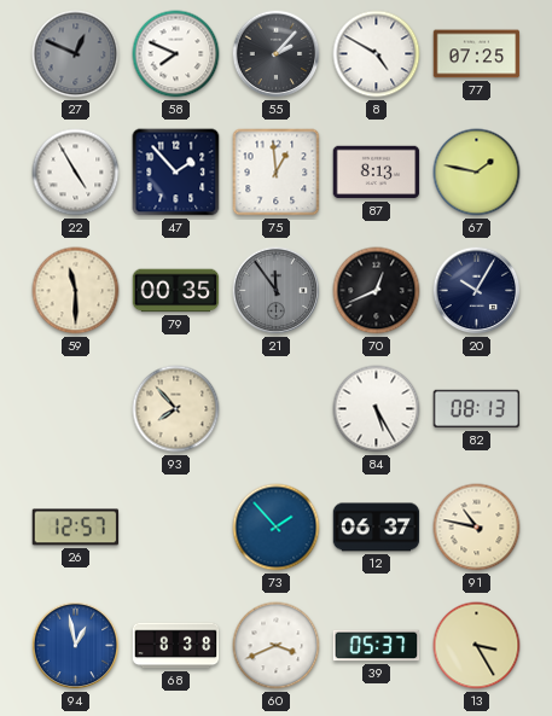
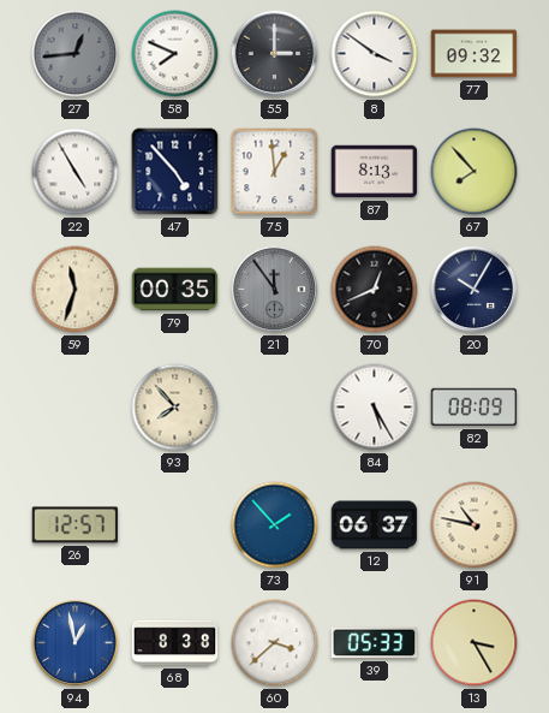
27: 12:49 -> 12:44 (76, 54)
55: 2:07 -> 3:00 (275, 54)
8: 4:50 -> 3:51 (375, 54)
77: 07:25 -> 09:32 (475, 54)
47: 1:53 -> 4:53 (175, 172)
67: 1:47 -> 7:53 (475, 172)
59: 11:30 -> 11:33 (76, 290)
82: 08:13 -> 08:09 (475, 408)
60: 3:41 -> 3:38 (275, 643)
39: 05:37 -> 05:33 (375, 643)
